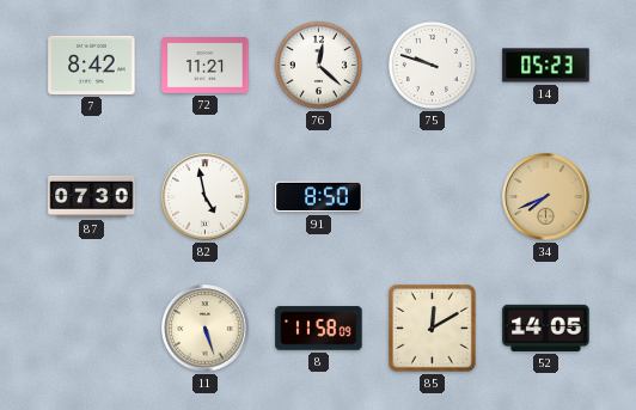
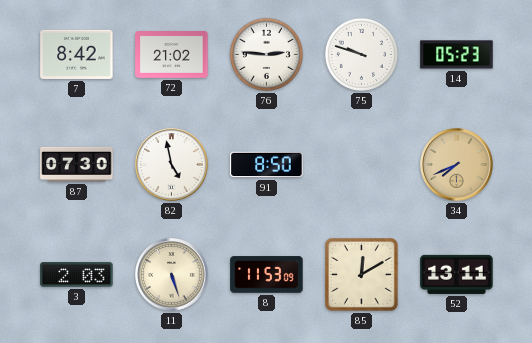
72: 11:21 -> 21:02 (172, 55)
76: 12:22 -> 2:46 (266, 54)
3: none -> 2:03 (77, 275)
8: 11:58 -> 11:53 (267, 275)
52: 14:05 -> 13:11 (457, 274)
